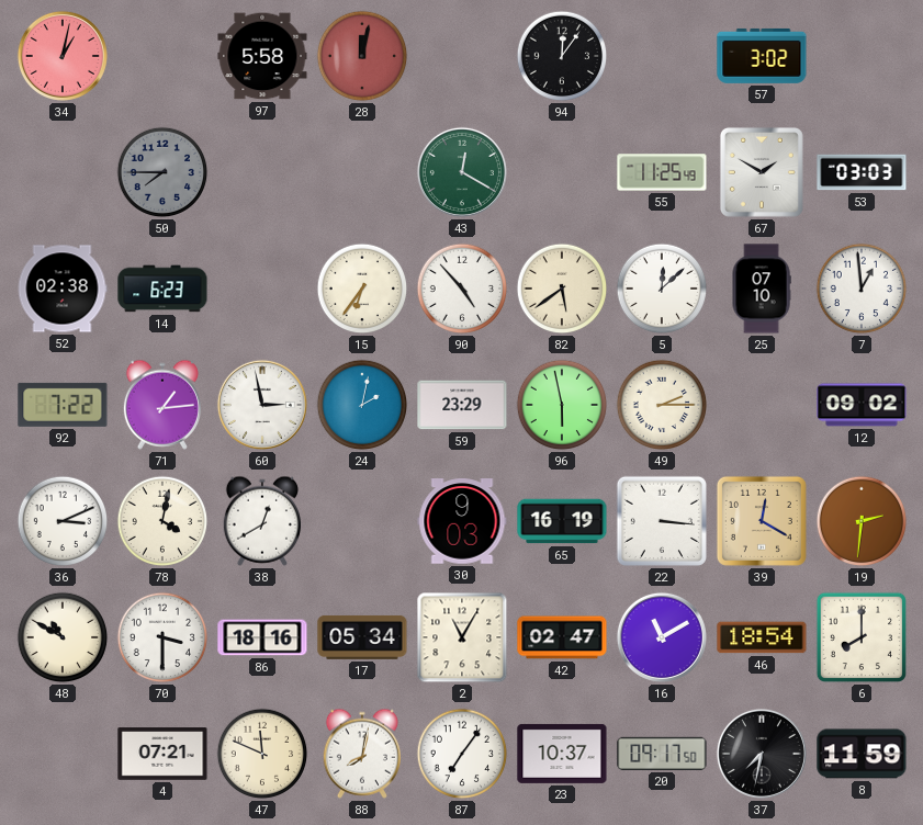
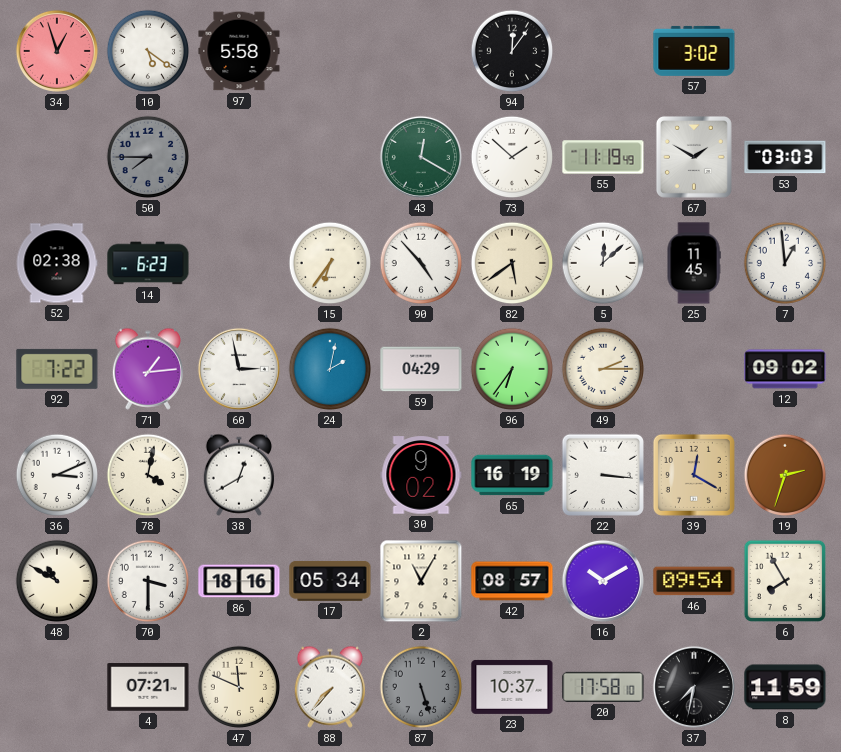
34: 1:02 -> 12:57 (57, 51)
10: none -> 5:21 (148, 51)
28: 12:02 -> none (362, 56)
73: none -> 1:52 (512, 157)
55: 11:25 -> 11:19 (603, 157)
25: 07:10 -> 11:45 (694, 263)
59: 23:29 -> 04:29 (421, 369)
96: 5:58 -> 6:36 (512, 369)
30: 9:03 -> 9:02 (421, 475)
19: 2:31 -> 2:33 (785, 475)
42: 02:47 -> 08:57 (512, 581)
16: 11:10 -> 10:10 (603, 581)
46: 18:54 -> 09:54 (694, 581)
6: 8:00 -> 7:55 (785, 581)
88: 8:02 -> 7:37 (329, 687)
87: 7:06 -> 5:27 (421, 687)
87 dial: white -> grey (421, 687)
20: 09:17 -> 17:58 (603, 687)
